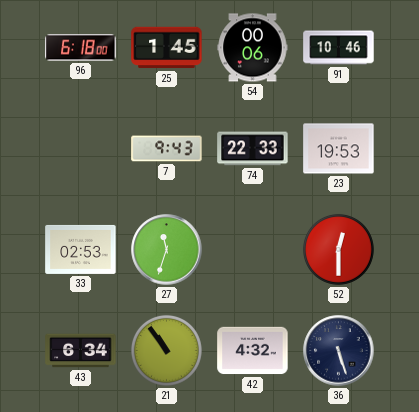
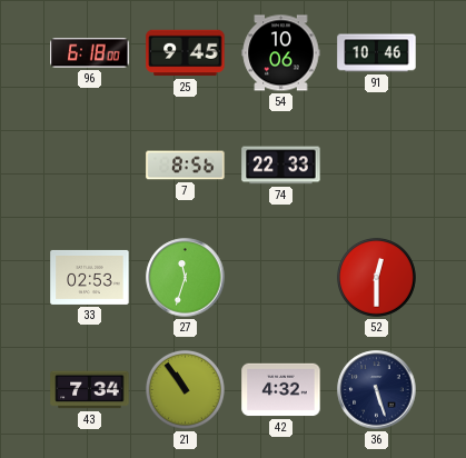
25: 1:45 -> 9:45 (186, 53)
54: 00:06 -> 10:06 (281, 53)
7: 9:43 -> 8:56 (186, 166)
23: 19:53 -> none (339, 149)
43: 6:34 -> 7:34 (90, 390)
